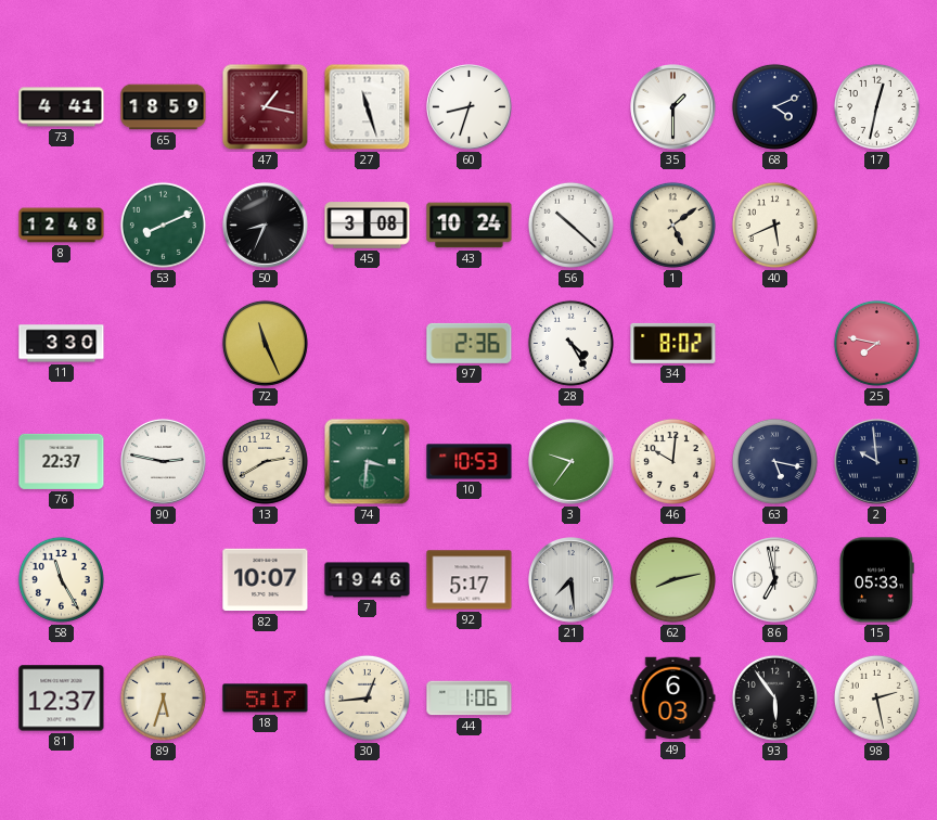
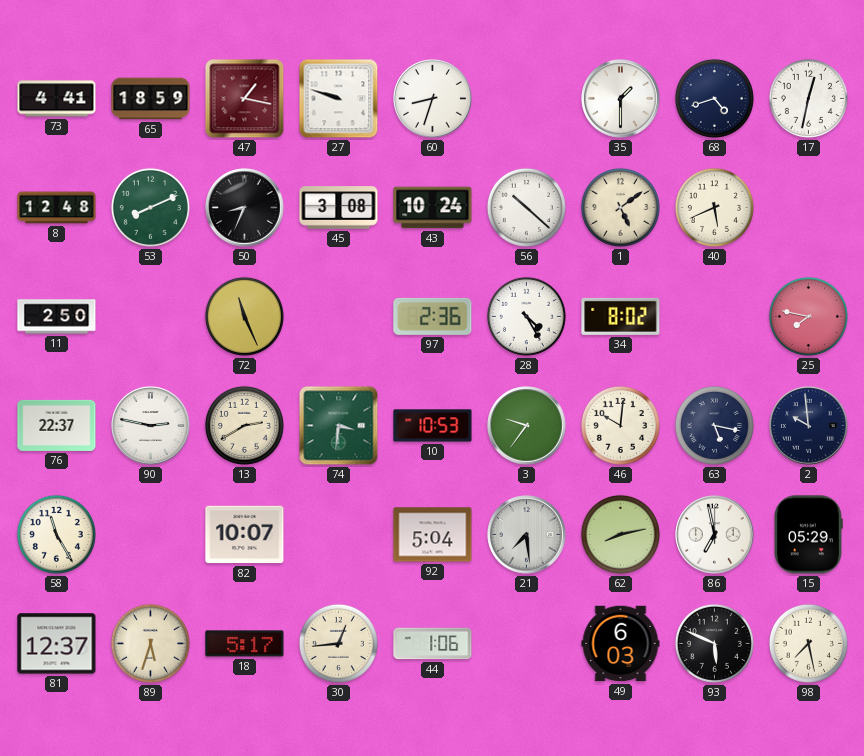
27: 11:27 -> 9:48 (339, 99)
68: 4:11 -> 4:42 (714, 98)
11: 3:30 -> 2:50 (57, 317)
7: 19:46 -> none (368, 580)
92: 5:17 -> 5:04 (433, 535)
15: 05:33 -> 05:29 (808, 535)
93: 5:54 -> 5:49 (714, 643)
98: 2:28 -> 7:28 (808, 643)
